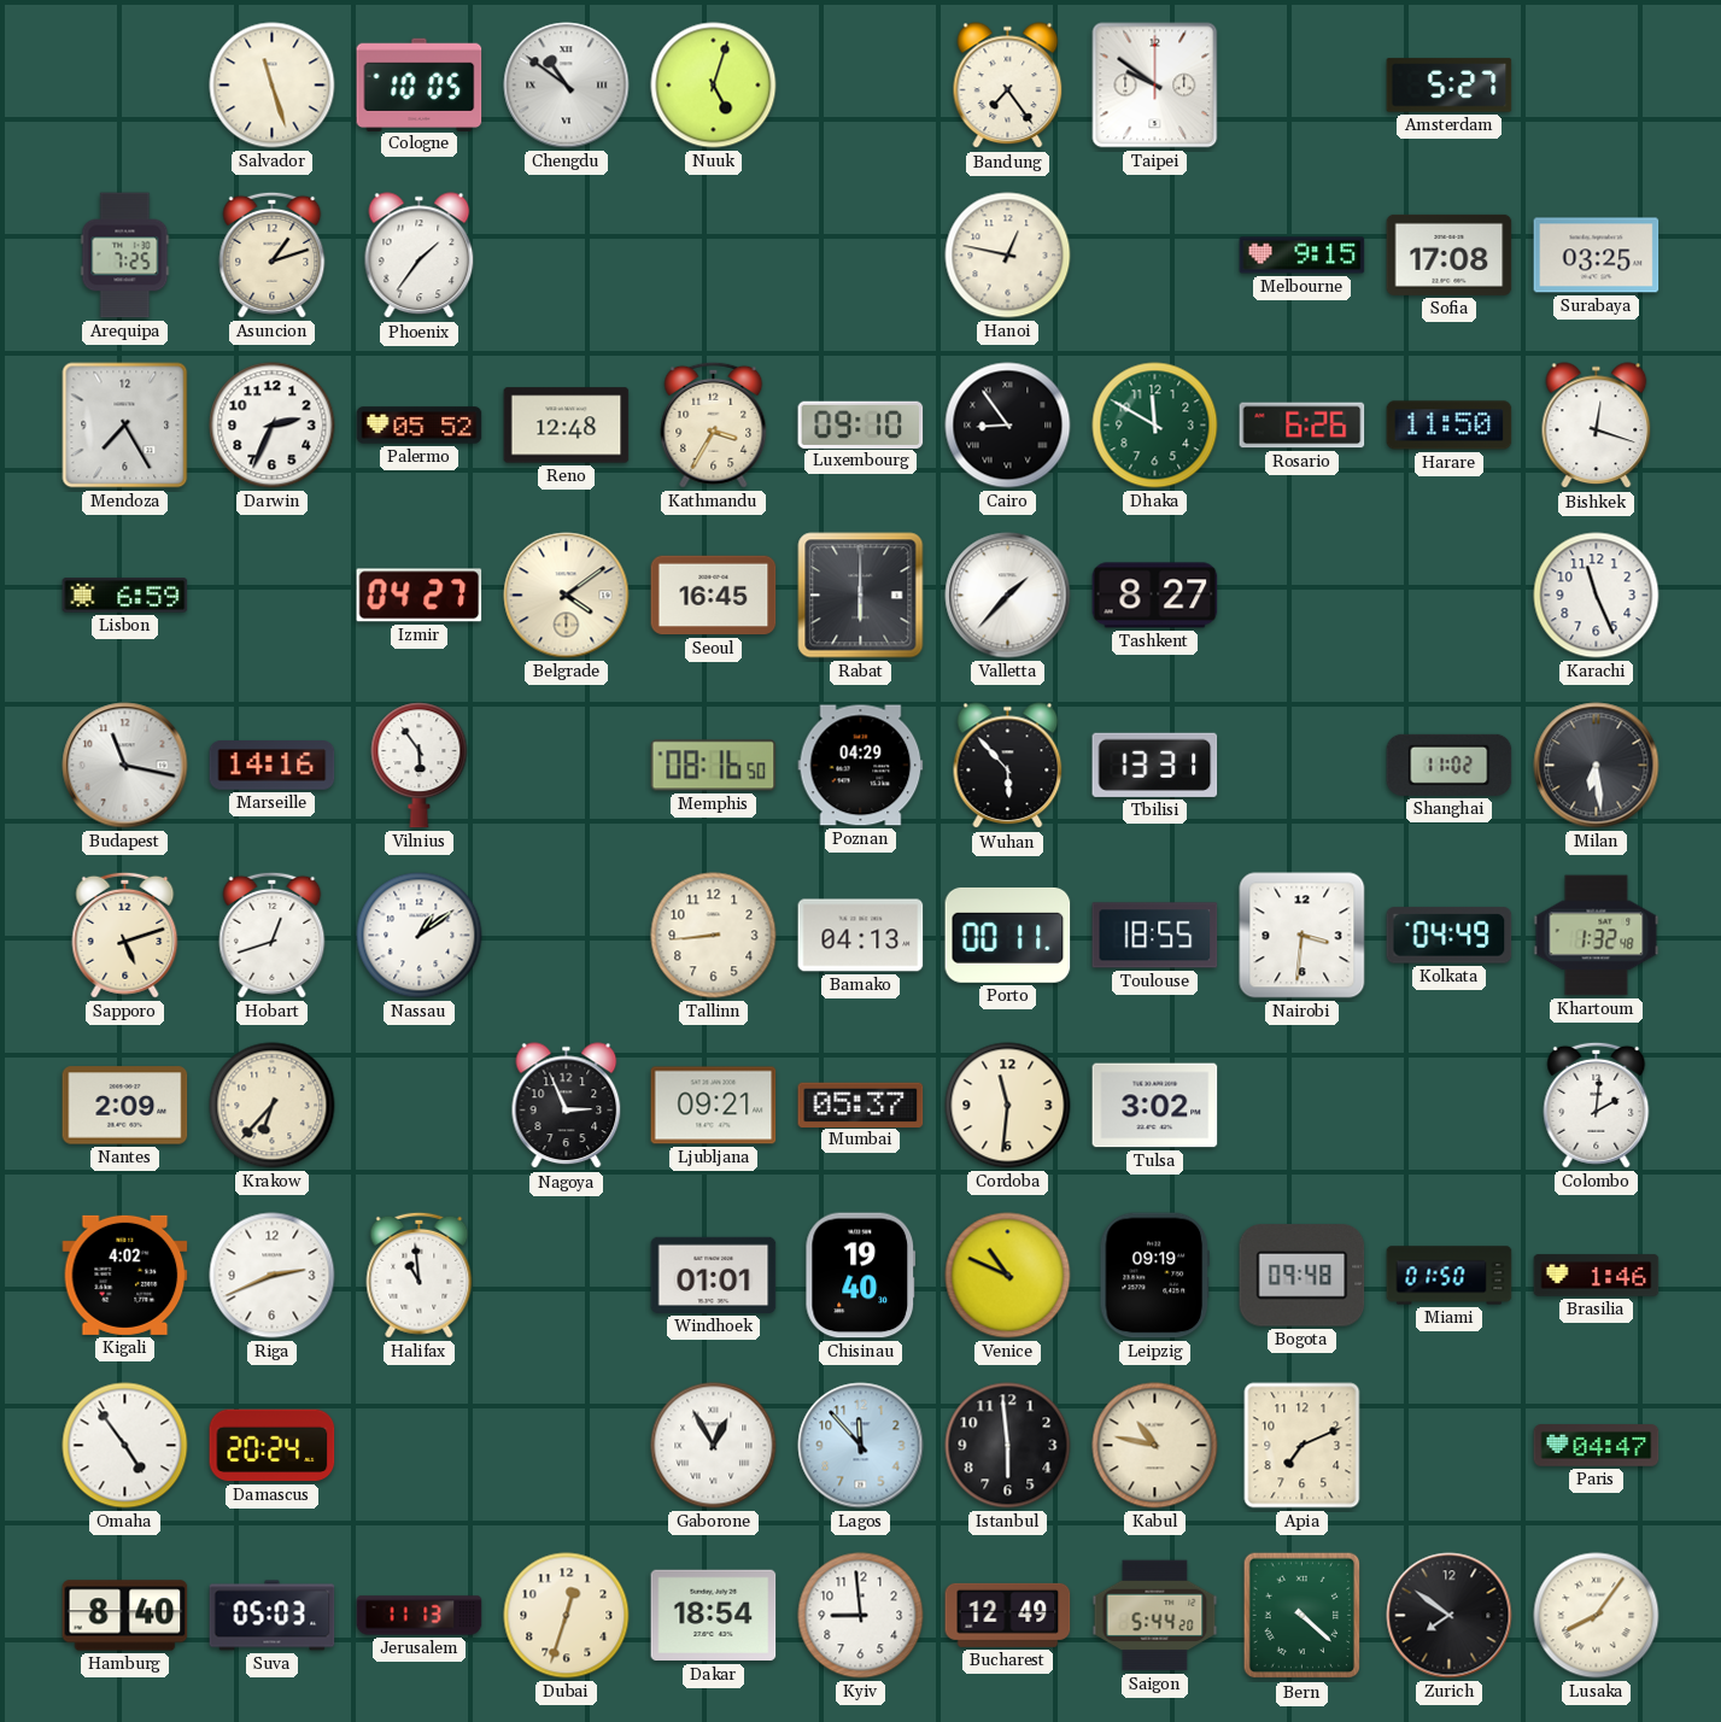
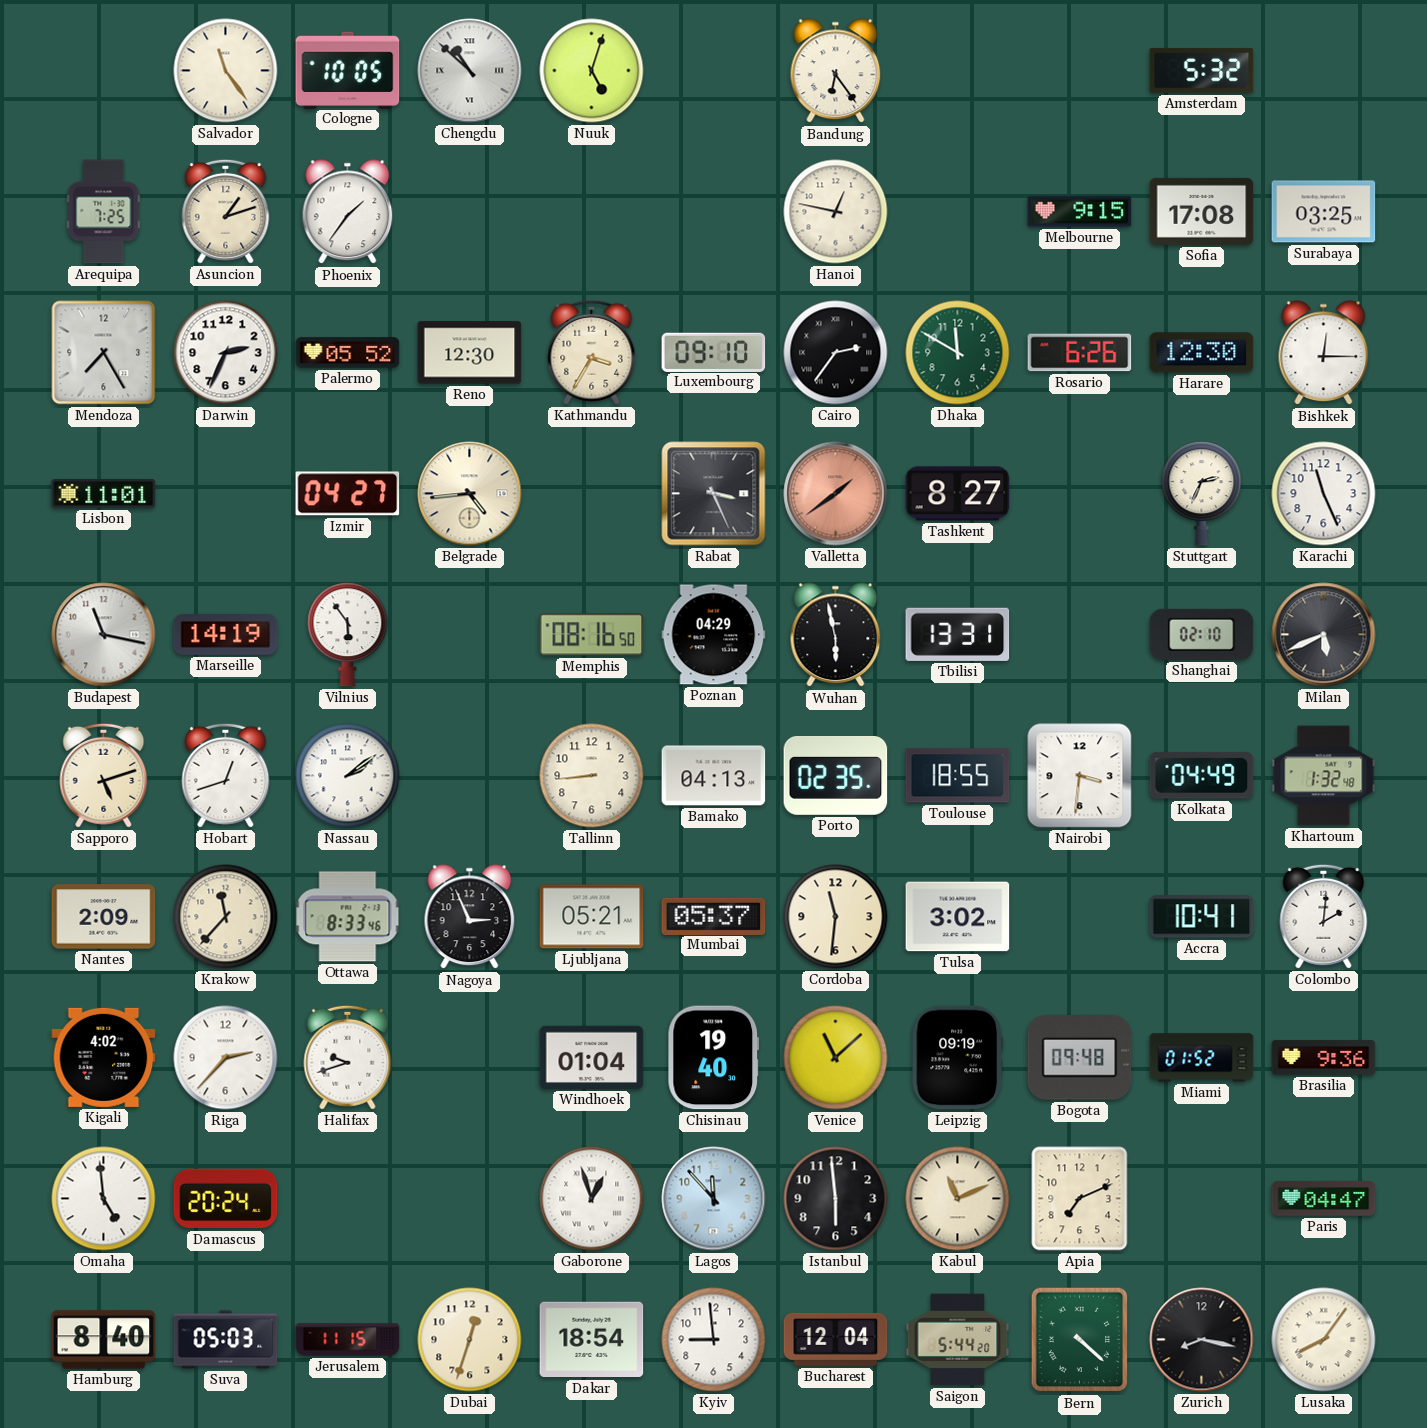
Salvador: 11:27 -> 11:24 (226, 71)
Chengdu: 10:51 -> 10:52 (470, 71)
Bandung: 7:24 -> 6:24 (836, 71)
Taipei: 9:51 -> none (1155, 86)
Amsterdam: 5:27 -> 5:32 (1202, 71)
Reno: 12:48 -> 12:30 (470, 353)
Cairo: 8:54 -> 2:36 (836, 353)
Harare: 11:50 -> 12:30 (1202, 353)
Bishkek: 12:18 -> 12:15 (1324, 353)
Lisbon: 6:59 -> 11:01 (104, 494)
Belgrade: 4:09 -> 4:44 (470, 494)
Seoul: 16:45 -> none (714, 596)
Rabat: 6:00 -> 3:26 (714, 494)
Valletta: 1:37 -> 1:39 (836, 494)
Valletta dial: white -> salmon (836, 494)
Stuttgart: none -> 2:34 (1202, 494)
Marseille: 14:16 -> 14:19 (226, 635)
Wuhan: 5:53 -> 5:58 (836, 635)
Shanghai: 11:02 -> 02:10 (1202, 634)
Milan: 6:29 -> 5:41 (1324, 635)
Nassau: 1:09 -> 2:09 (348, 776)
Porto: 00:11 -> 02:35 (836, 775)
Krakow: 6:37 -> 11:37 (226, 917)
Ottawa: none -> 8:33 (348, 917)
Ljubljana: 09:21 -> 05:21 (592, 917)
Accra: none -> 10:41 (1202, 917)
Riga: 2:41 -> 2:37 (226, 1058)
Halifax: 10:59 -> 9:42 (348, 1057)
Windhoek: 01:01 -> 01:04 (592, 1057)
Venice: 10:49 -> 11:08 (836, 1058)
Miami: 01:50 -> 01:52 (1202, 1058)
Brasilia: 1:46 -> 9:36 (1324, 1058)
Omaha: 4:54 -> 4:59 (104, 1199)
Gaborone: 12:55 -> 12:57 (592, 1199)
Kabul: 10:47 -> 11:11 (958, 1199)
Jerusalem: 11:13 -> 11:15 (348, 1340)
Bucharest: 12:49 -> 12:04 (836, 1339)
Zurich: 7:51 -> 8:17 (1202, 1340)
